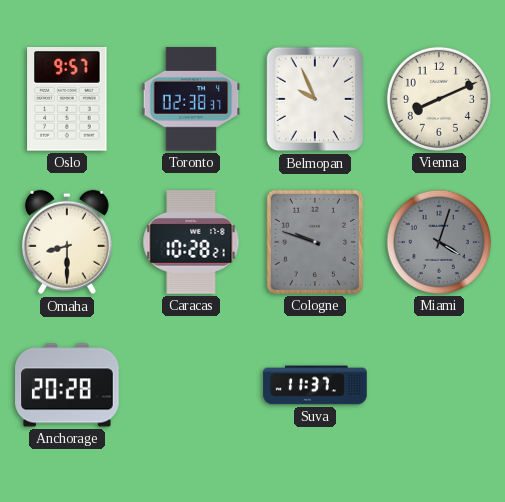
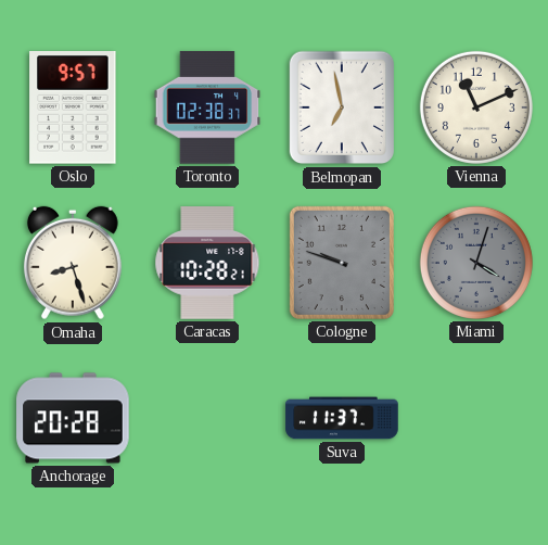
Belmopan: 9:56 -> 6:58 (342, 107)
Vienna: 8:11 -> 11:11 (476, 107)
Omaha: 8:30 -> 8:27 (73, 263)
